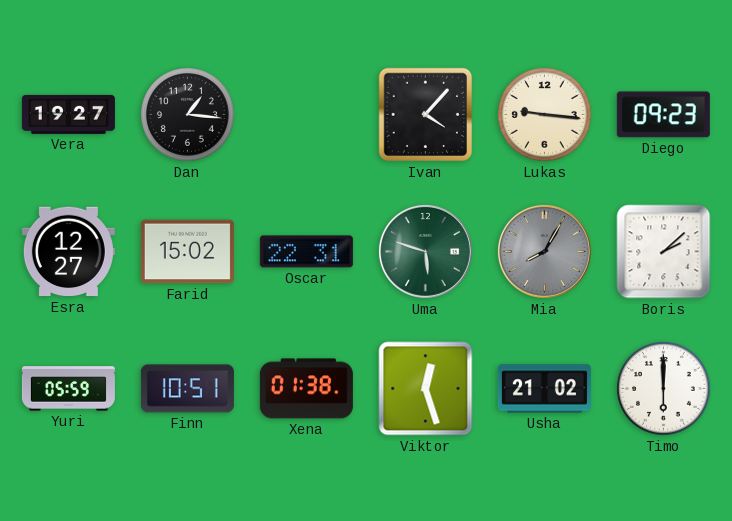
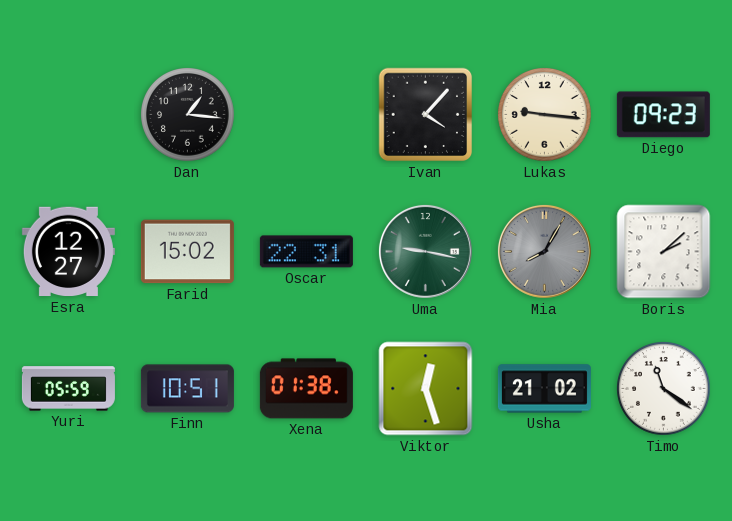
Vera: 19:27 -> none (68, 114)
Uma: 5:48 -> 9:17 (425, 251)
Timo: 6:00 -> 11:21 (664, 389)
